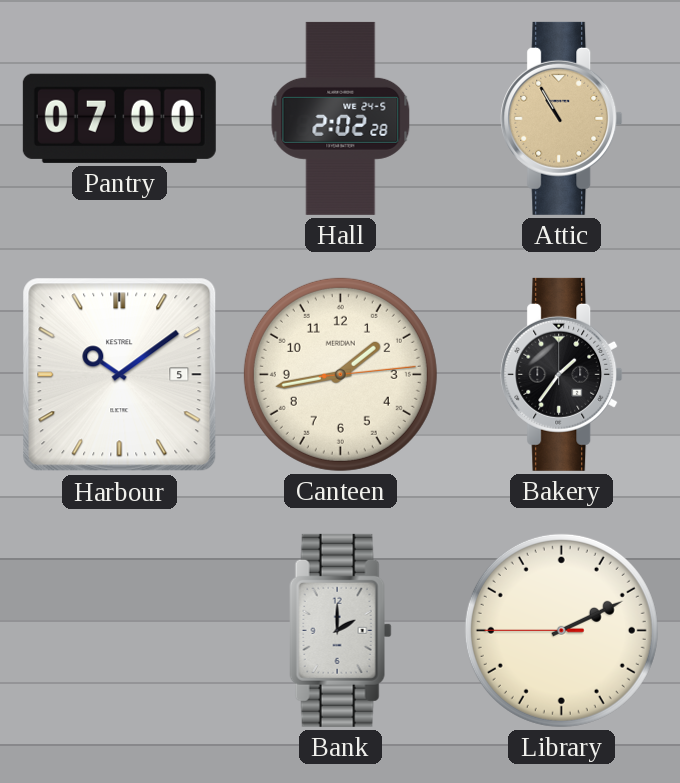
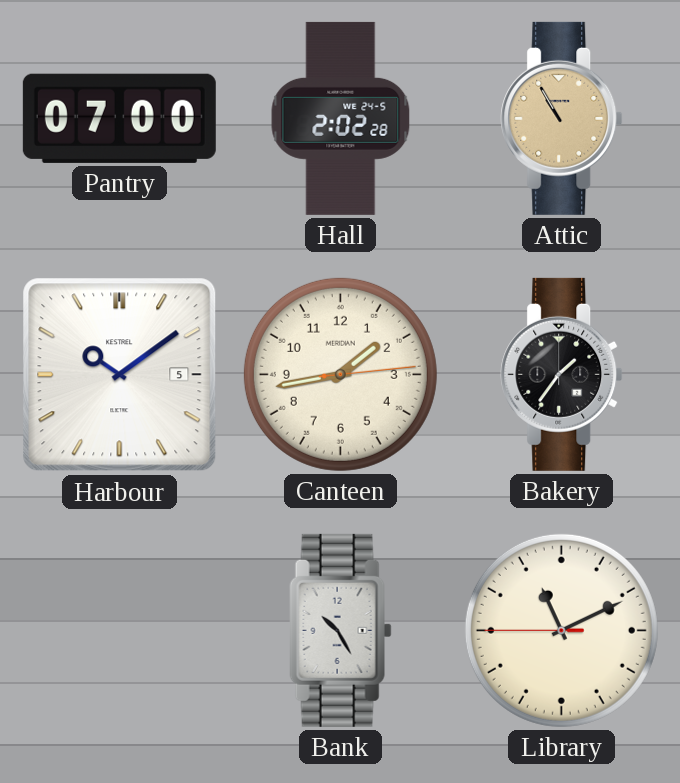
Bank: 2:00 -> 10:25 (341, 630)
Library: 2:10 -> 11:10 (561, 630)
